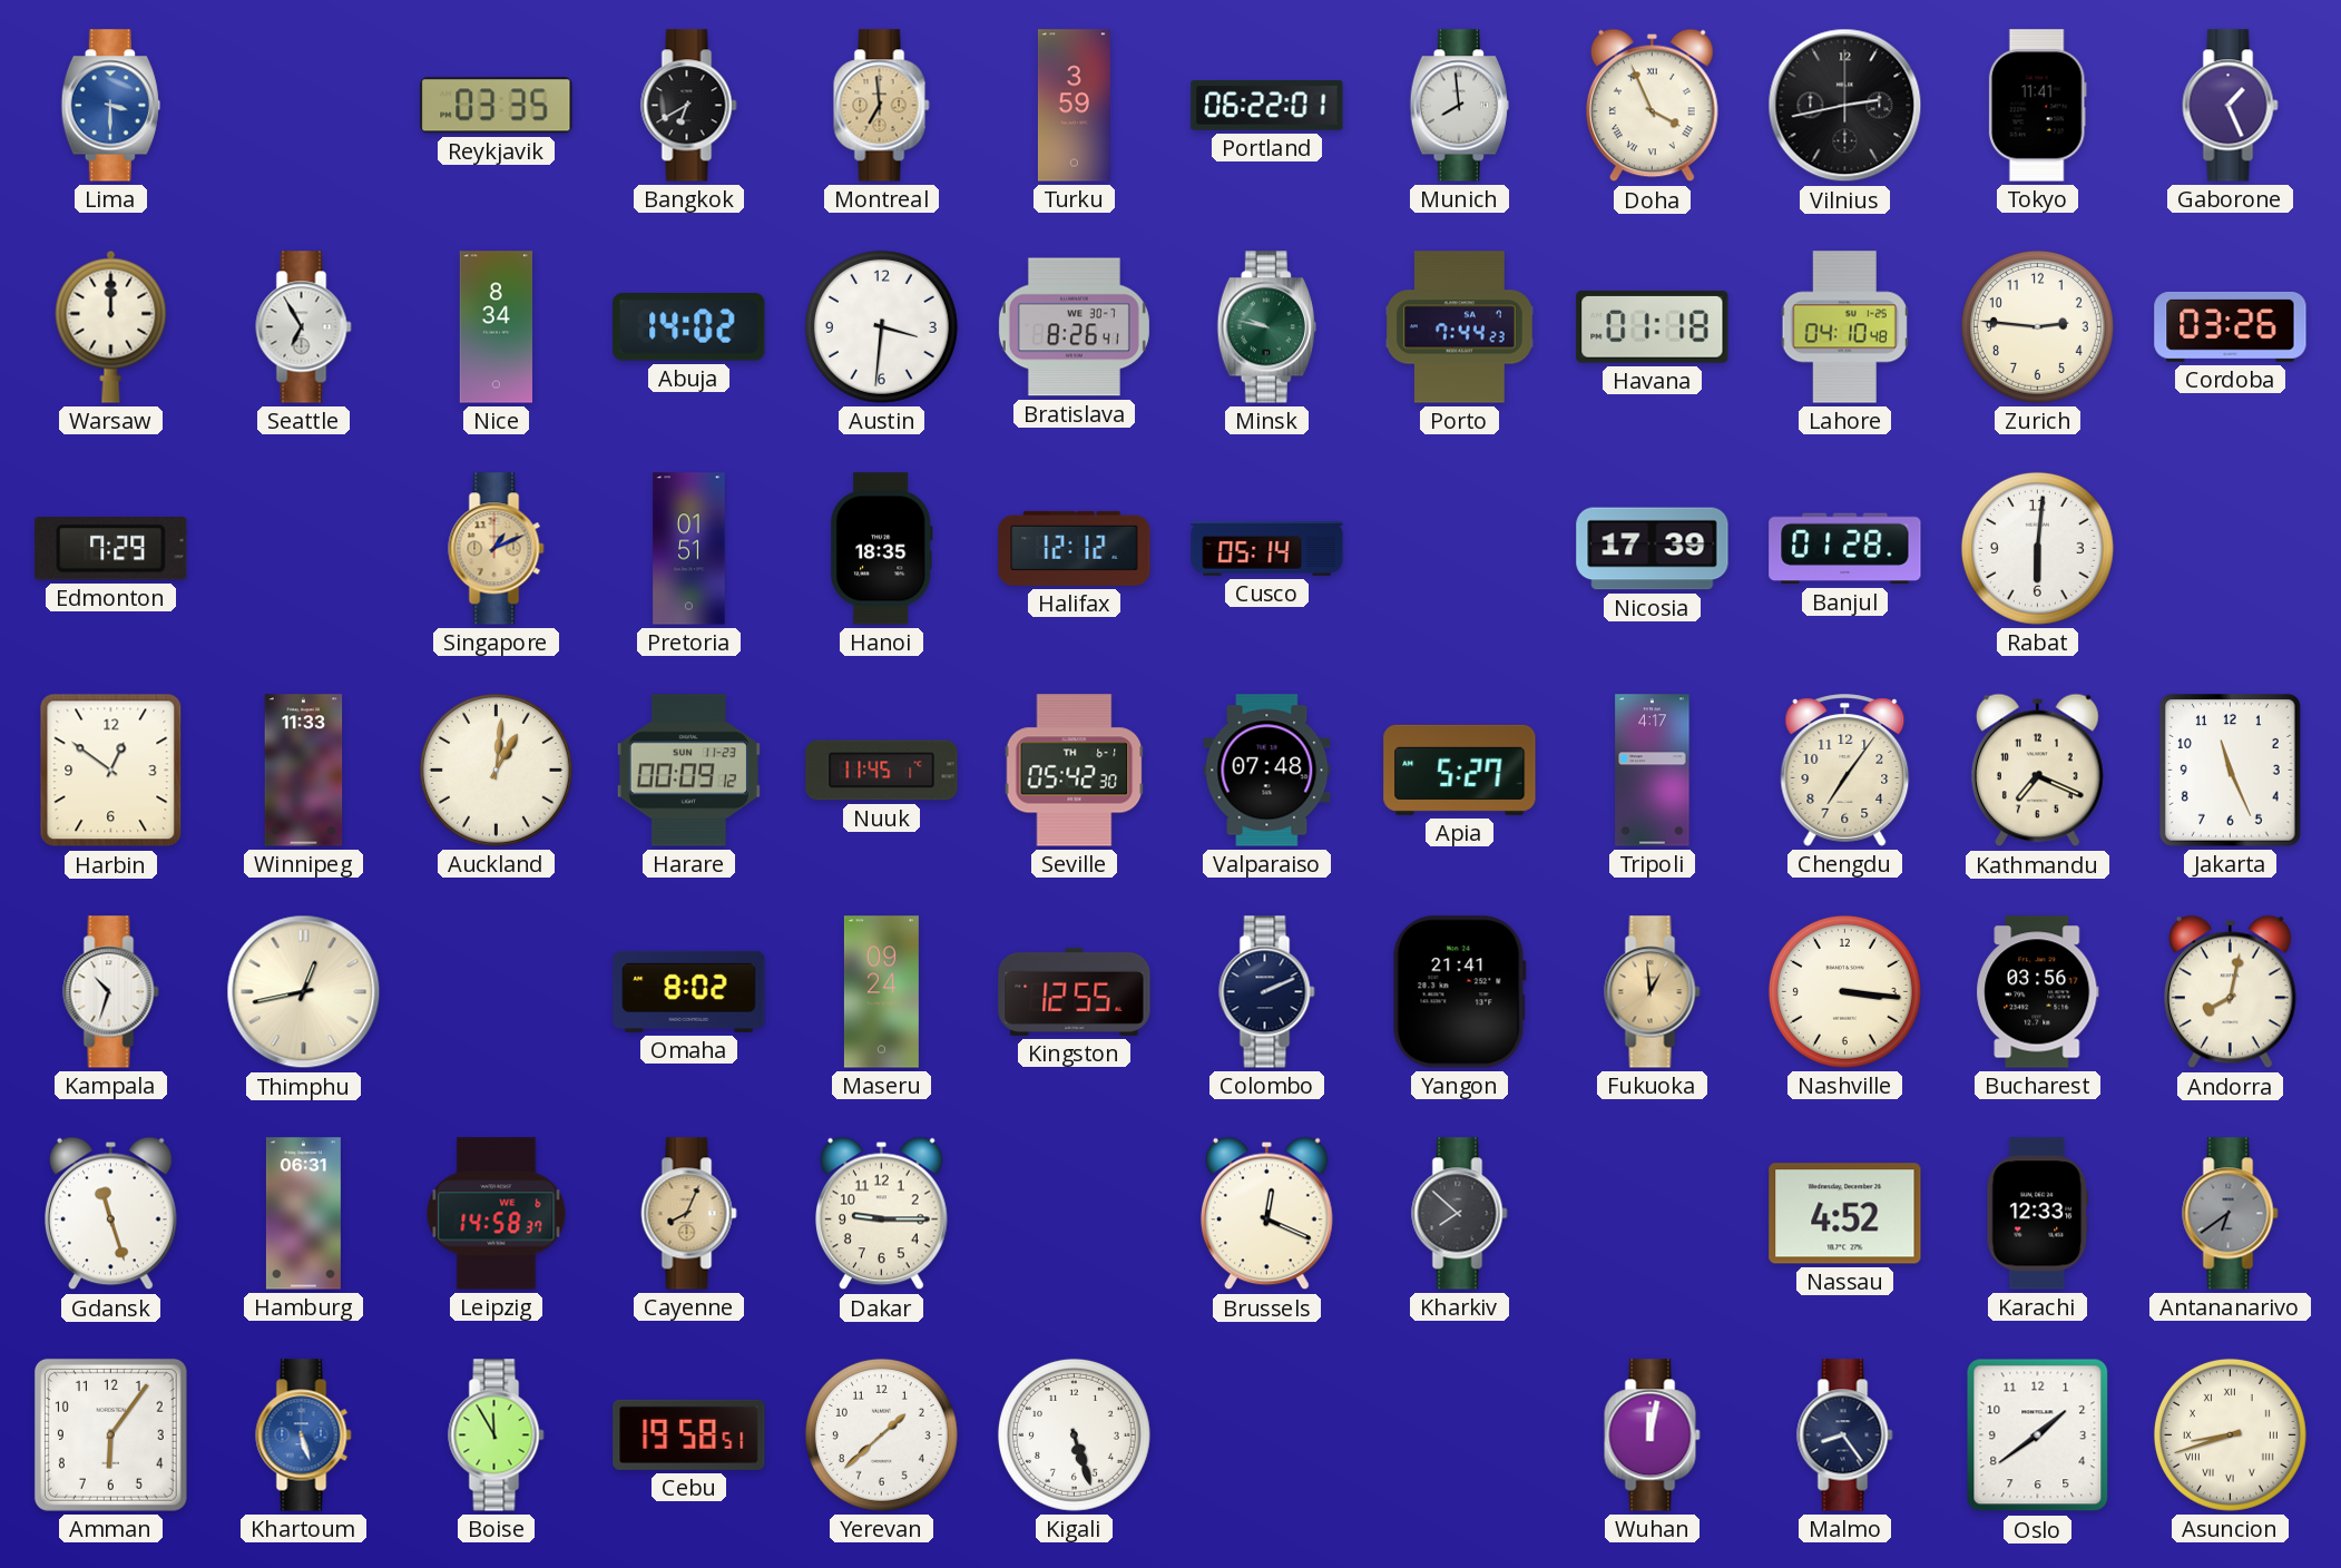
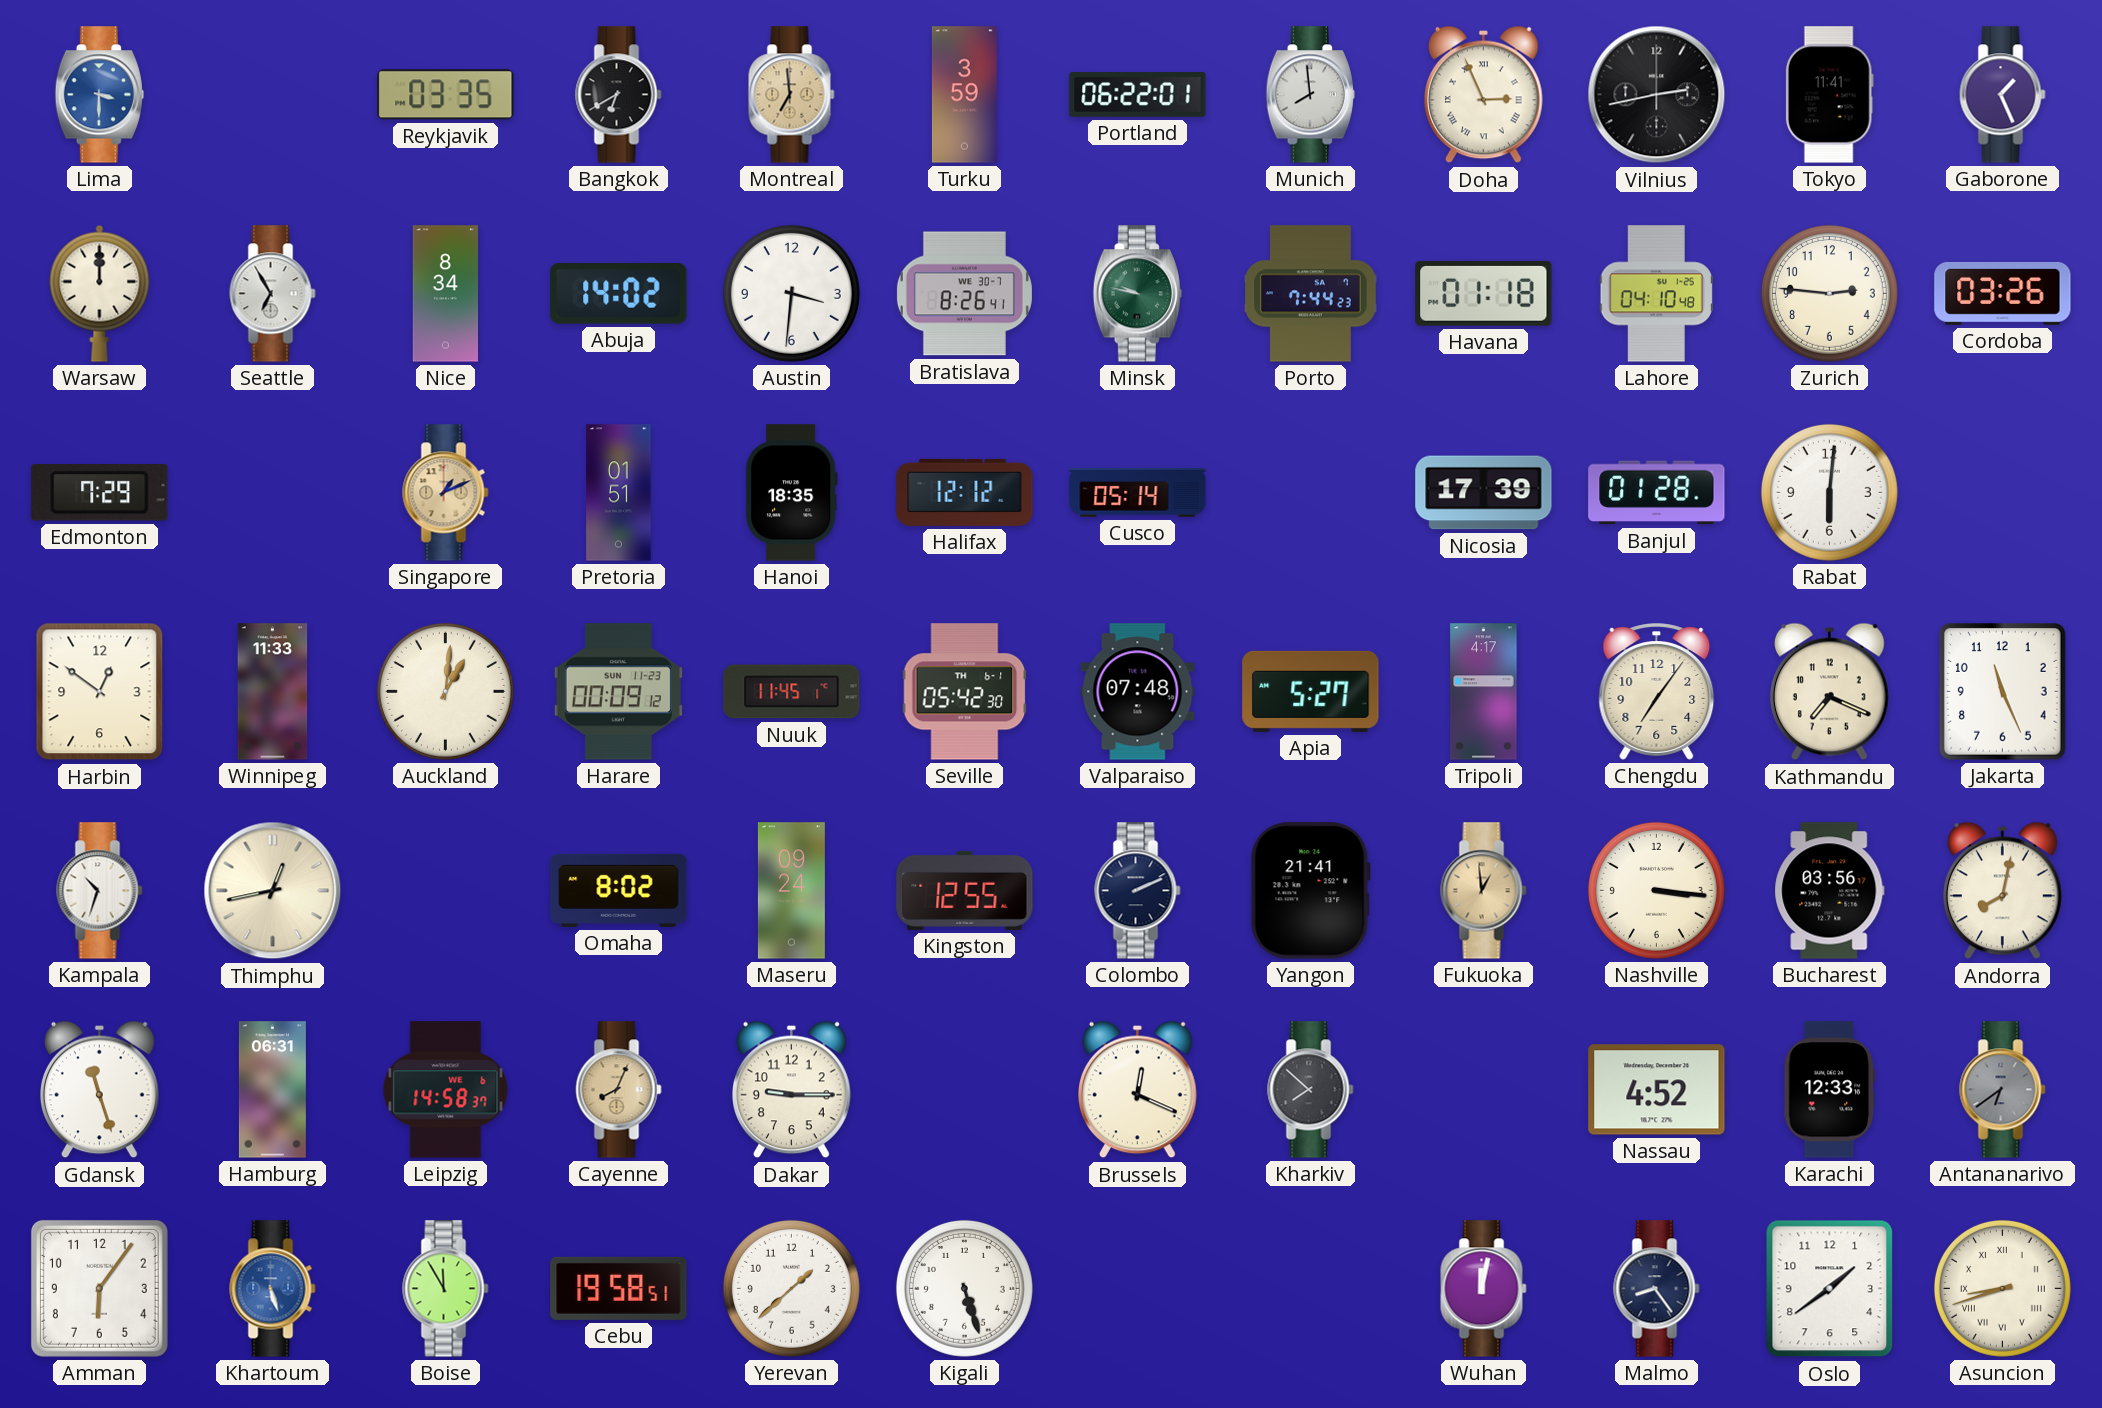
Doha: 3:56 -> 2:56 (1484, 95)
